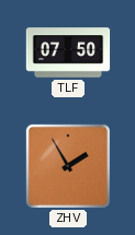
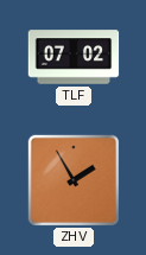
TLF: 07:50 -> 07:02 (74, 57)
